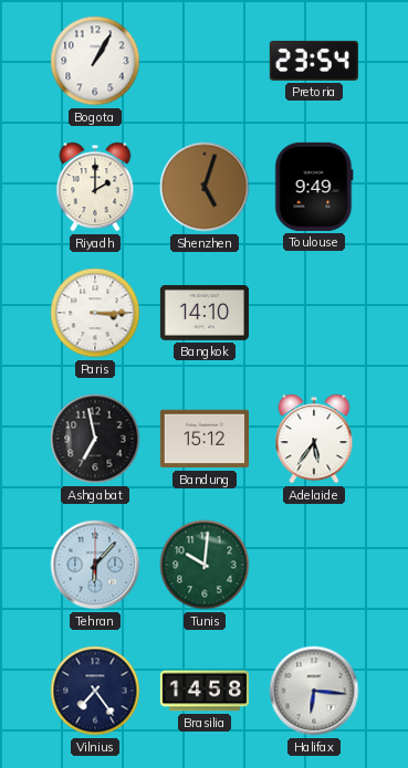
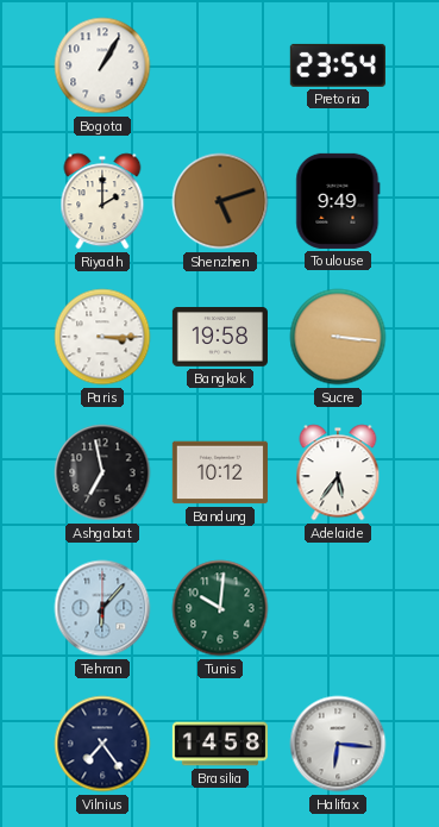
Shenzhen: 5:03 -> 5:12 (220, 201)
Bangkok: 14:10 -> 19:58 (220, 338)
Sucre: none -> 3:16 (338, 337)
Bandung: 15:12 -> 10:12 (220, 472)
